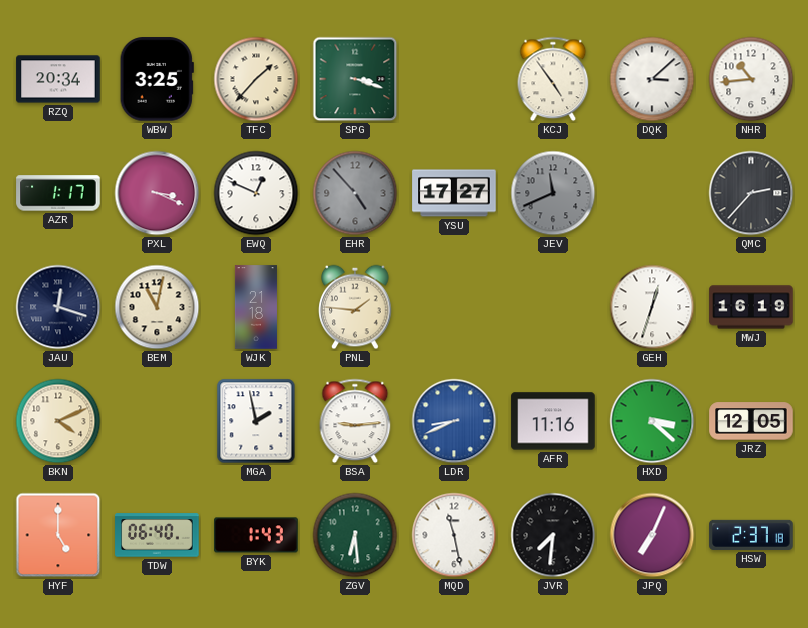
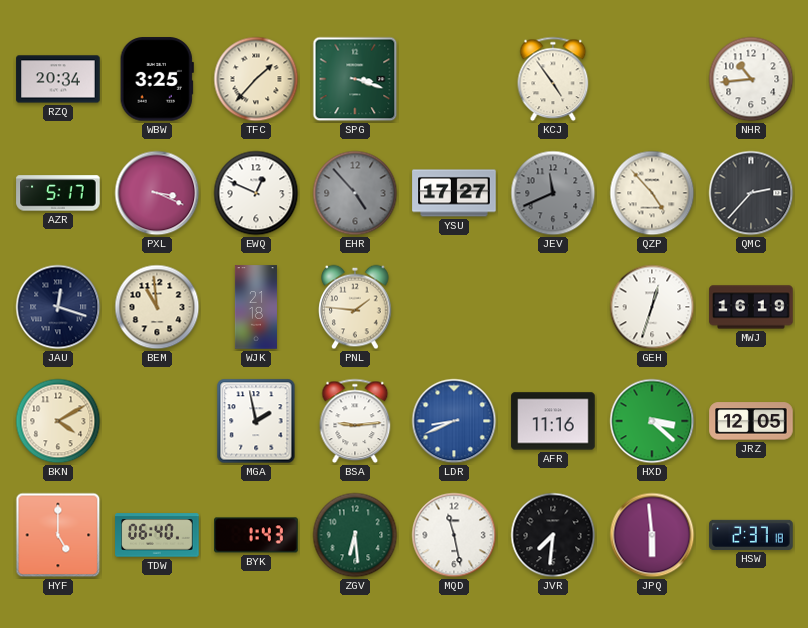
DQK: 3:08 -> none (652, 79)
AZR: 1:17 -> 5:17 (58, 193)
QZP: none -> 4:53 (652, 193)
BEM: 11:02 -> 10:59 (157, 307)
BKN: 4:11 -> 4:10 (58, 421)
JPQ: 7:04 -> 5:59 (652, 535)
